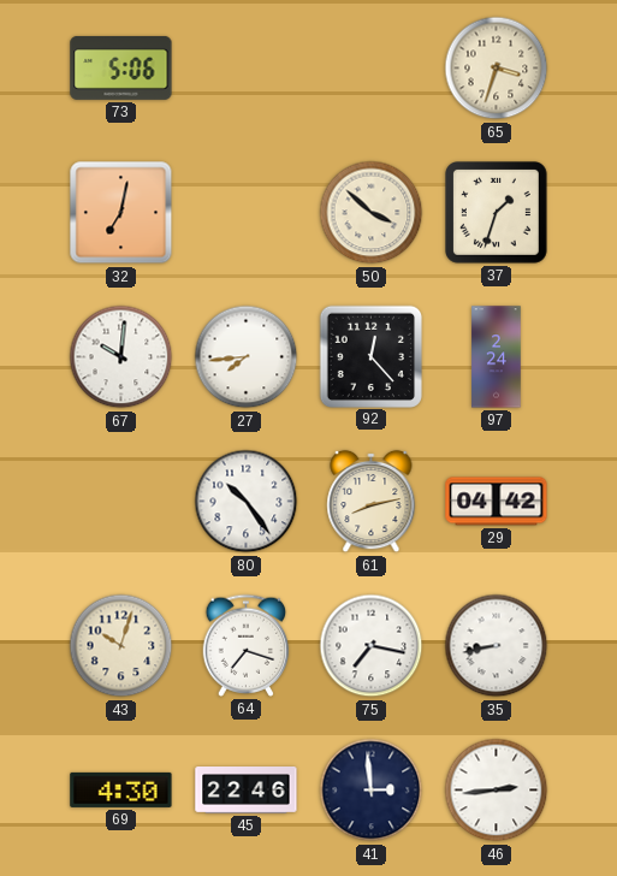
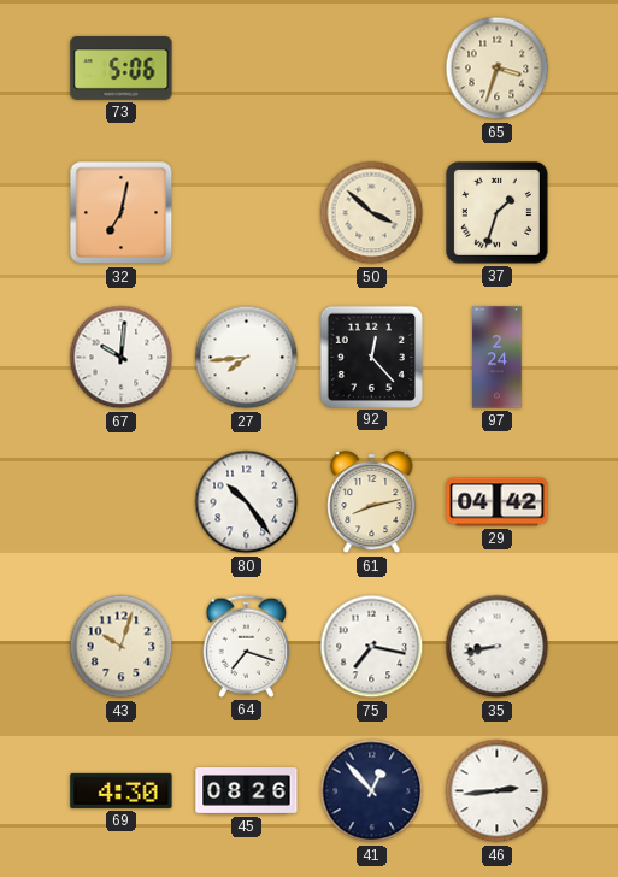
45: 22:46 -> 08:26 (247, 791)
41: 2:59 -> 12:53 (372, 791)
